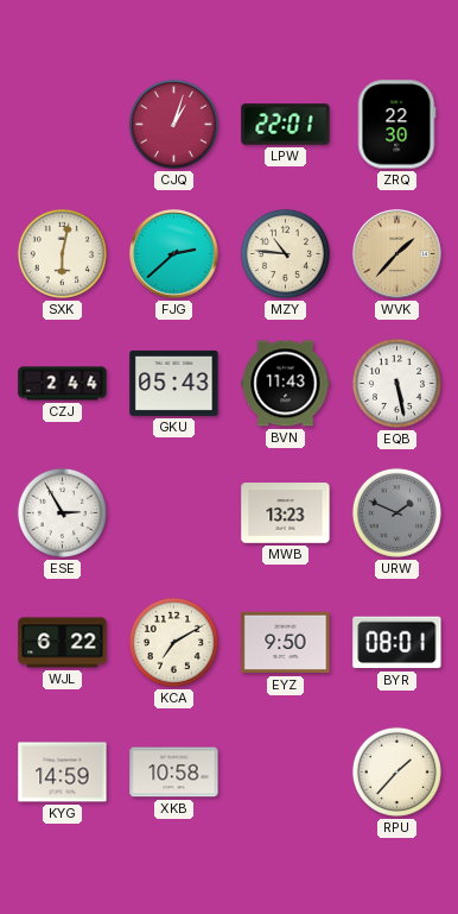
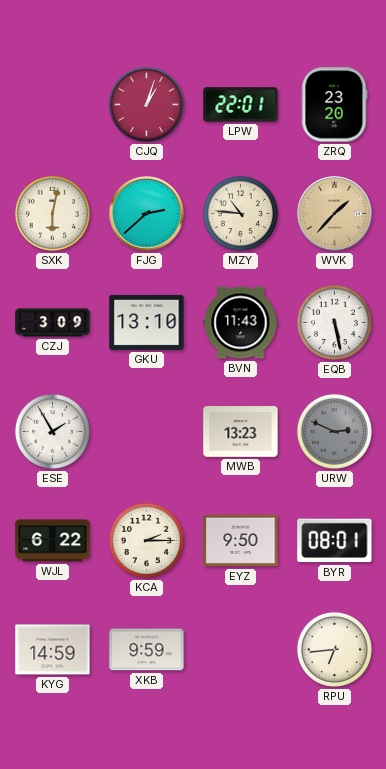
ZRQ: 22:30 -> 23:20 (334, 105)
CZJ: 2:44 -> 3:09 (53, 323)
GKU: 05:43 -> 13:10 (147, 322)
ESE: 2:55 -> 1:55 (52, 431)
URW: 1:49 -> 2:49 (334, 431)
KCA: 7:10 -> 2:15 (146, 540)
XKB: 10:58 -> 9:59 (147, 650)
RPU: 1:37 -> 6:44 (334, 649)
